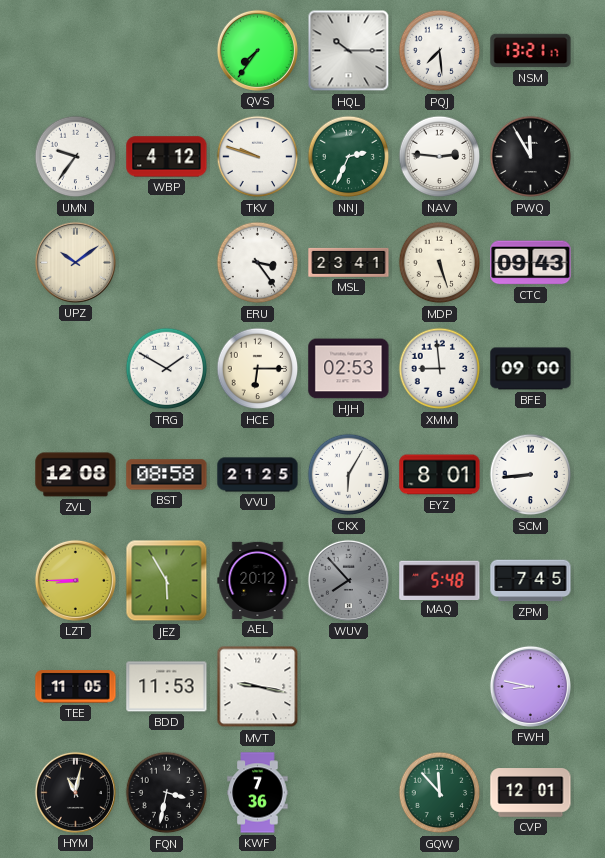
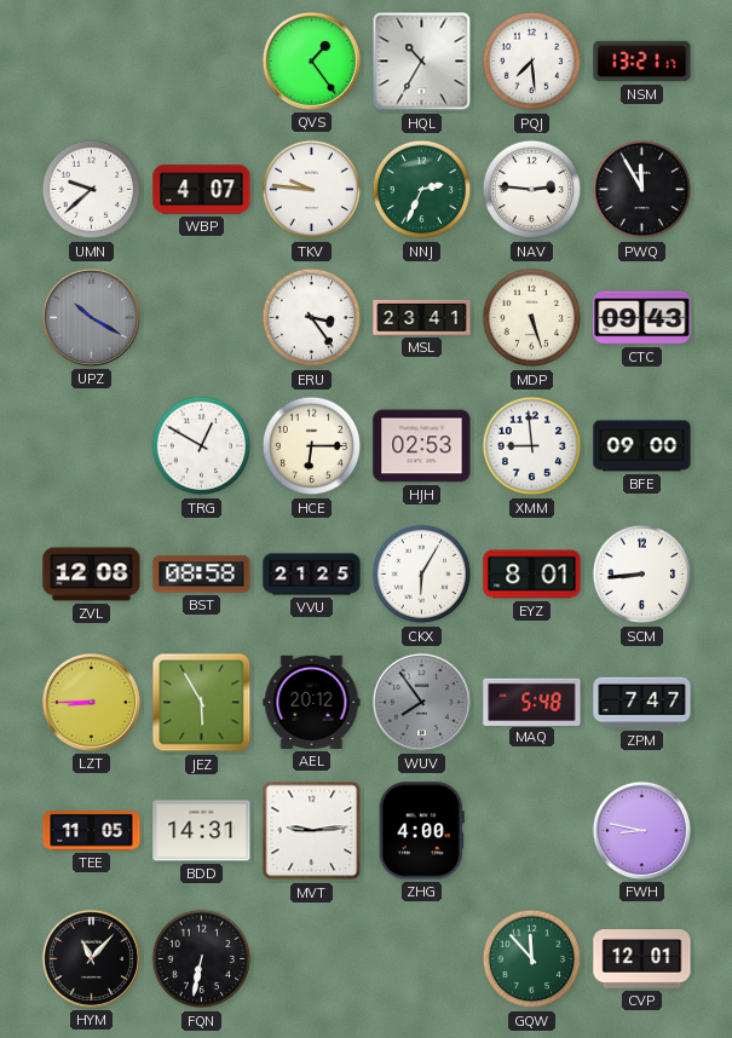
QVS: 7:36 -> 1:24 (311, 60)
HQL: 10:15 -> 10:35 (422, 62)
UMN: 9:36 -> 9:38 (92, 190)
WBP: 4:12 -> 4:07 (202, 190)
TKV: 9:48 -> 9:46 (312, 190)
UPZ: 10:09 -> 10:20 (91, 317)
UPZ dial: cream -> grey (91, 317)
TRG: 1:50 -> 12:50 (202, 446)
WUV: 7:53 -> 7:54 (421, 702)
ZPM: 7:45 -> 7:47 (642, 703)
BDD: 11:53 -> 14:31 (202, 831)
MVT: 9:17 -> 9:14 (312, 831)
ZHG: none -> 4:00 (421, 831)
HYM: 11:02 -> 11:07 (91, 958)
FQN: 3:32 -> 6:32 (202, 959)
KWF: 7:36 -> none (258, 793)
